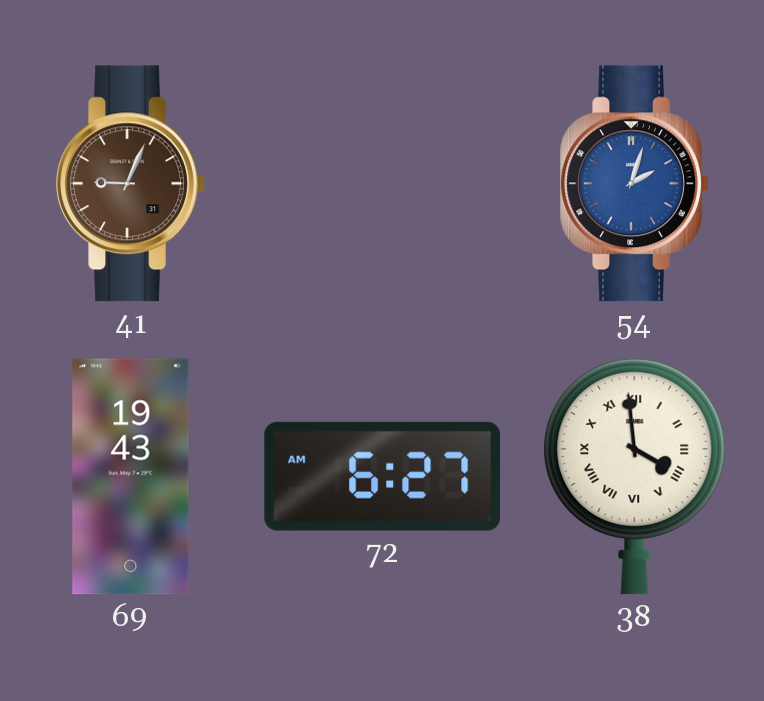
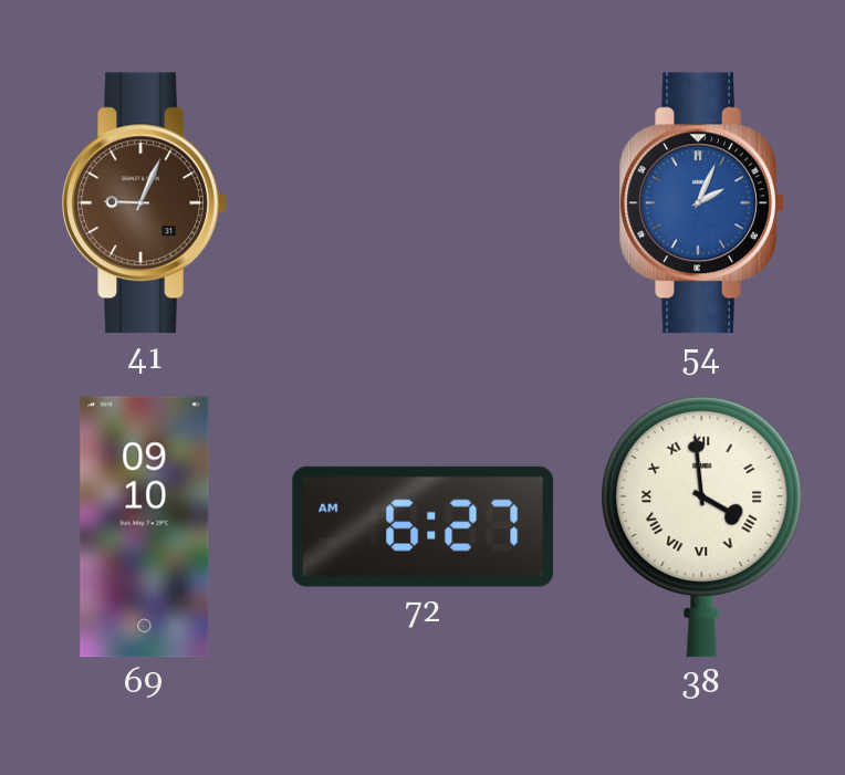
54: 2:03 -> 2:04 (702, 203)
69: 19:43 -> 09:10 (145, 527)
